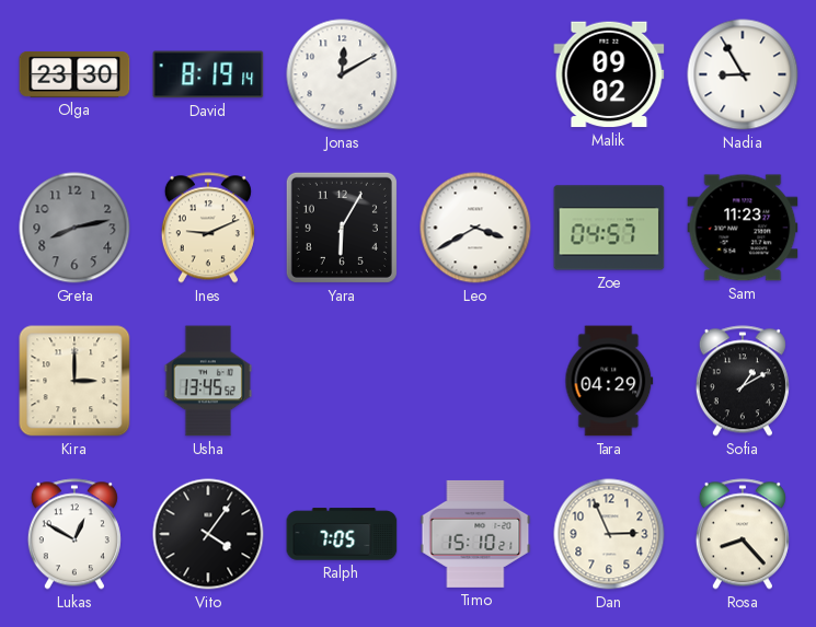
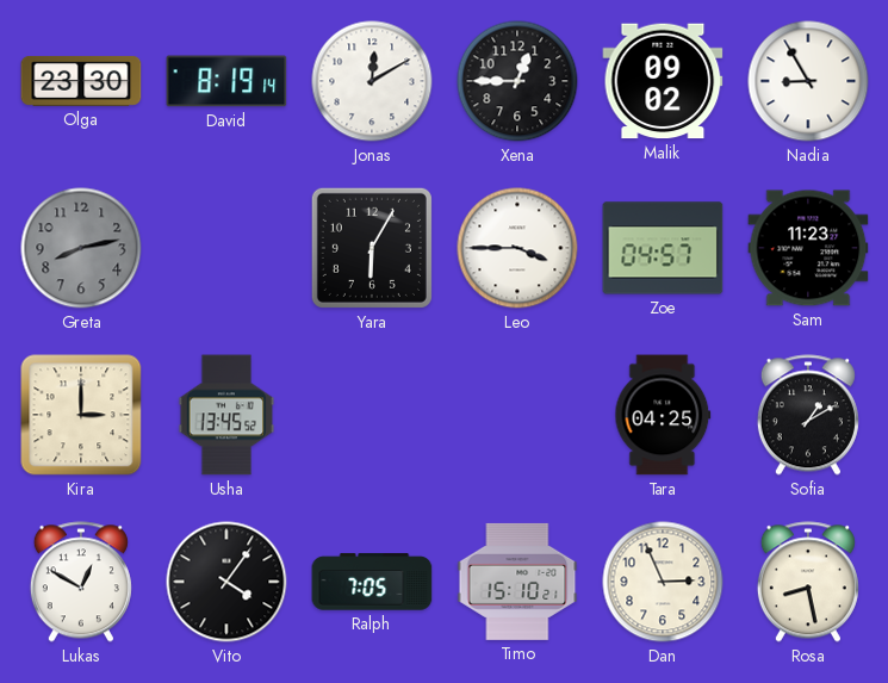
Xena: none -> 12:45 (517, 81)
Ines: 9:11 -> none (208, 228)
Leo: 3:40 -> 3:45 (517, 248)
Tara: 04:29 -> 04:25 (663, 415)
Rosa: 8:23 -> 8:28 (808, 582)
